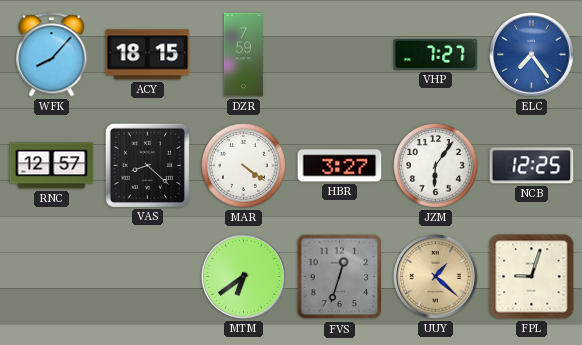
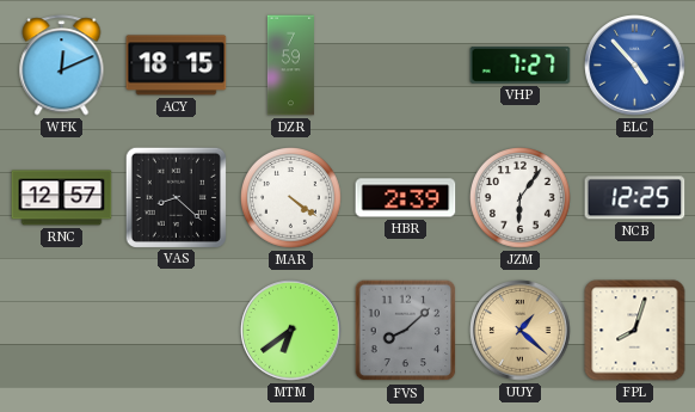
WFK: 8:07 -> 12:11 (62, 66)
ELC: 7:24 -> 4:53 (635, 66)
HBR: 3:27 -> 2:39 (406, 198)
FVS: 12:33 -> 8:08 (406, 331)
FPL: 9:03 -> 8:03 (635, 331)
